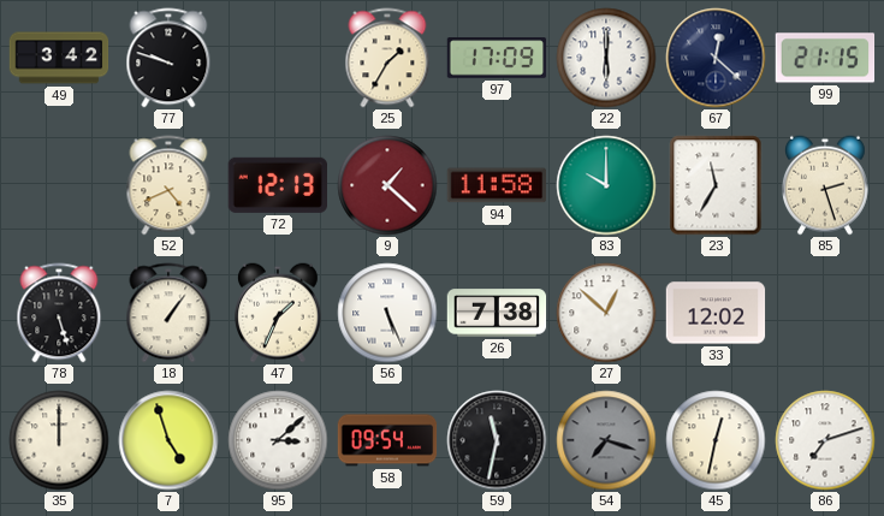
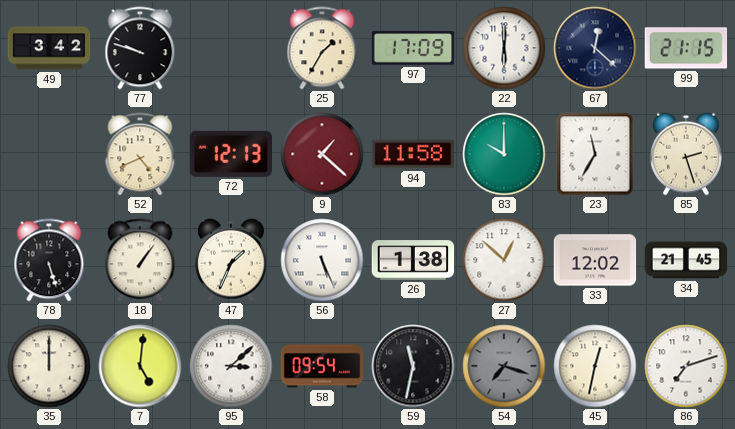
26: 7:38 -> 1:38 (413, 260)
34: none -> 21:45 (686, 260)
7: 4:57 -> 5:01 (140, 366)
